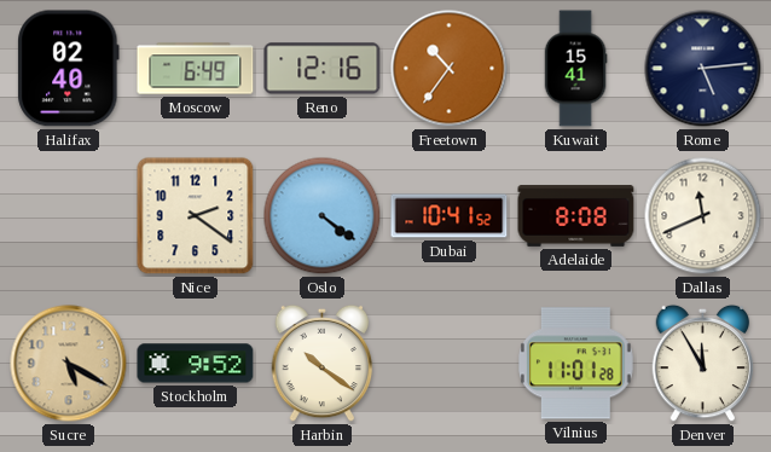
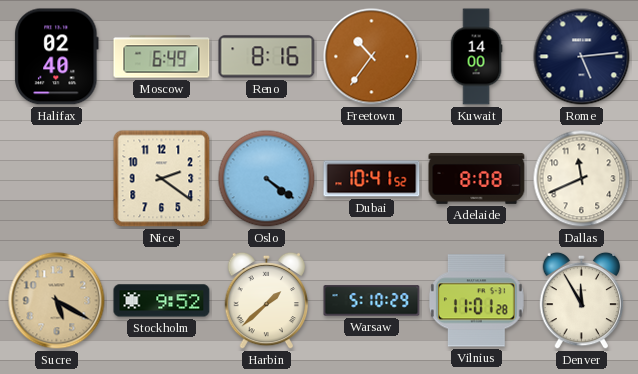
Reno: 12:16 -> 8:16 (267, 57)
Kuwait: 15:41 -> 14:00 (476, 57)
Harbin: 10:21 -> 1:38 (267, 301)
Warsaw: none -> 5:10 (372, 301)
